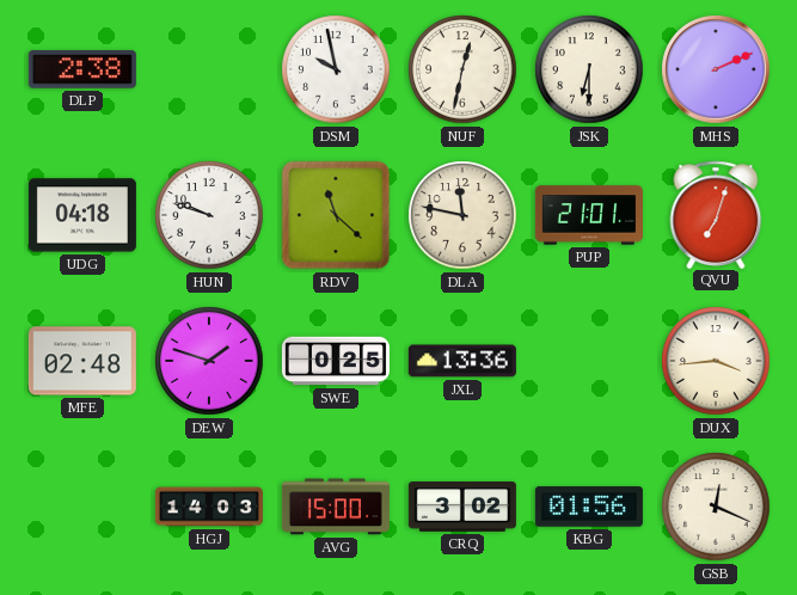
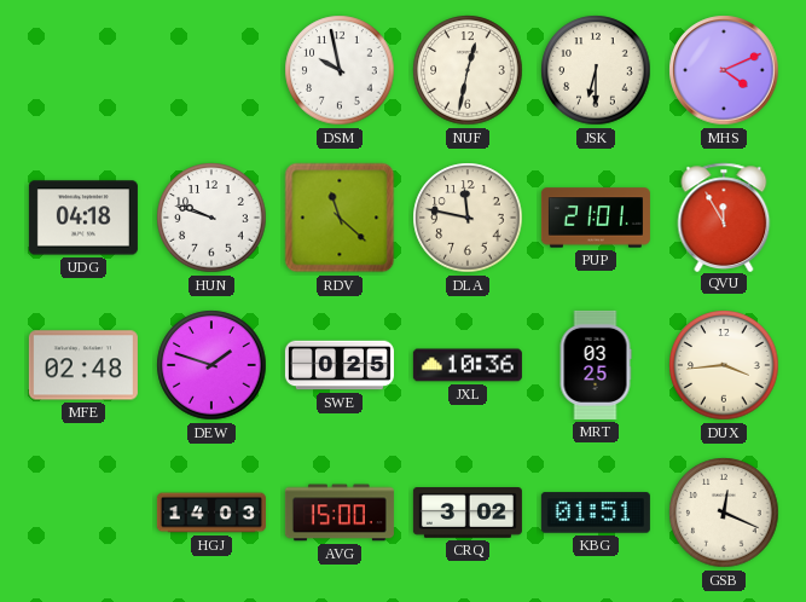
DLP: 2:38 -> none (82, 69)
MHS: 2:11 -> 4:11 (724, 70)
QVU: 7:03 -> 11:55 (724, 216)
JXL: 13:36 -> 10:36 (468, 365)
MRT: none -> 03:25 (596, 365)
KBG: 01:56 -> 01:51 (596, 513)
